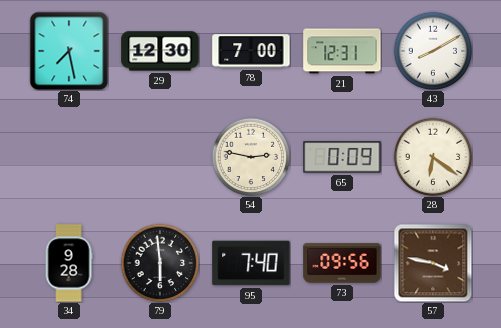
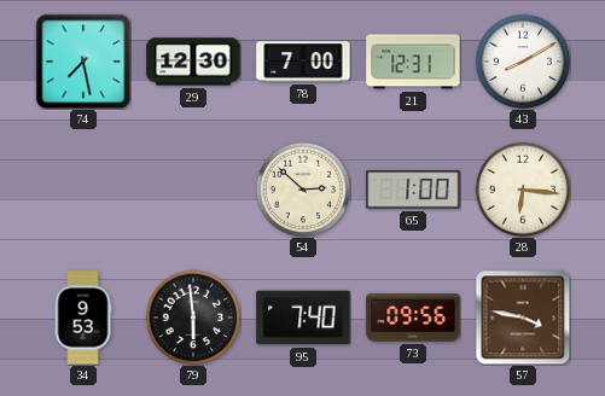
54: 2:47 -> 2:52 (303, 190)
65: 0:09 -> 1:00 (413, 190)
28: 6:21 -> 6:16 (523, 190)
34: 9:28 -> 9:53 (83, 318)
